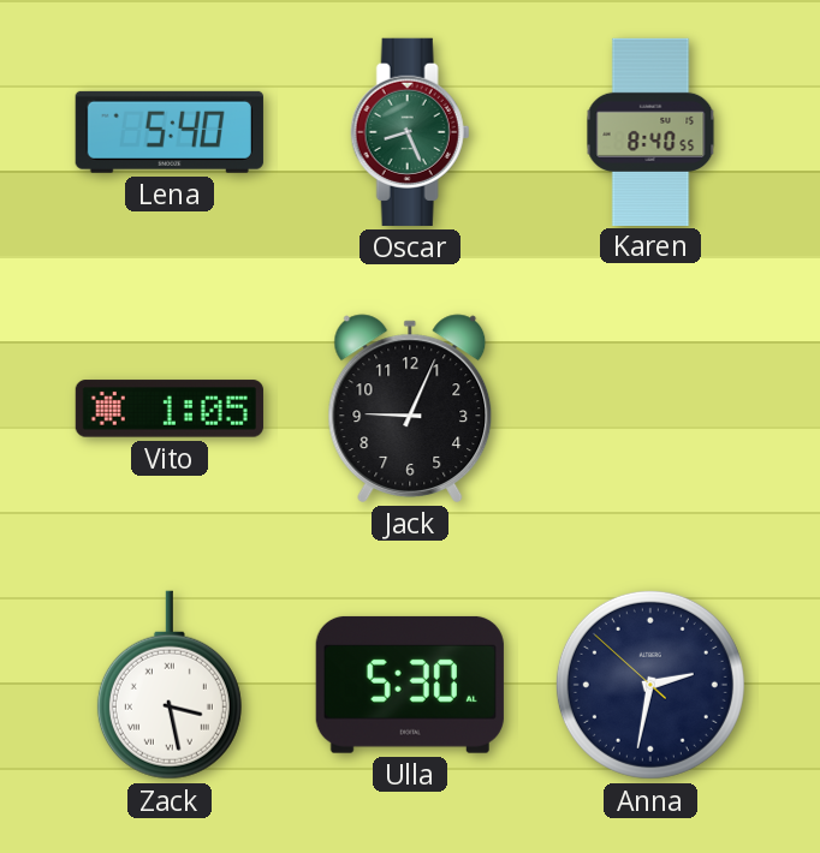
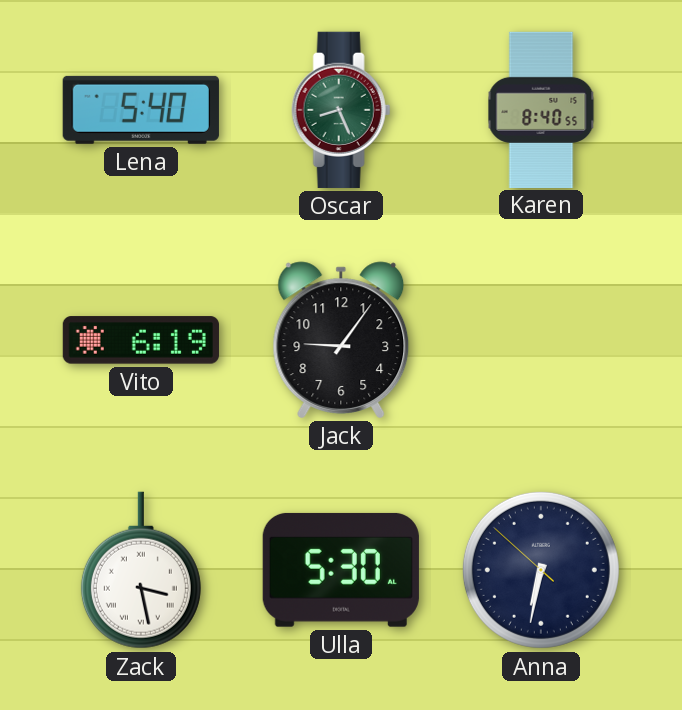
Vito: 1:05 -> 6:19 (141, 340)
Jack: 9:04 -> 9:06 (341, 340)
Anna: 2:31 -> 6:31 (541, 570)
